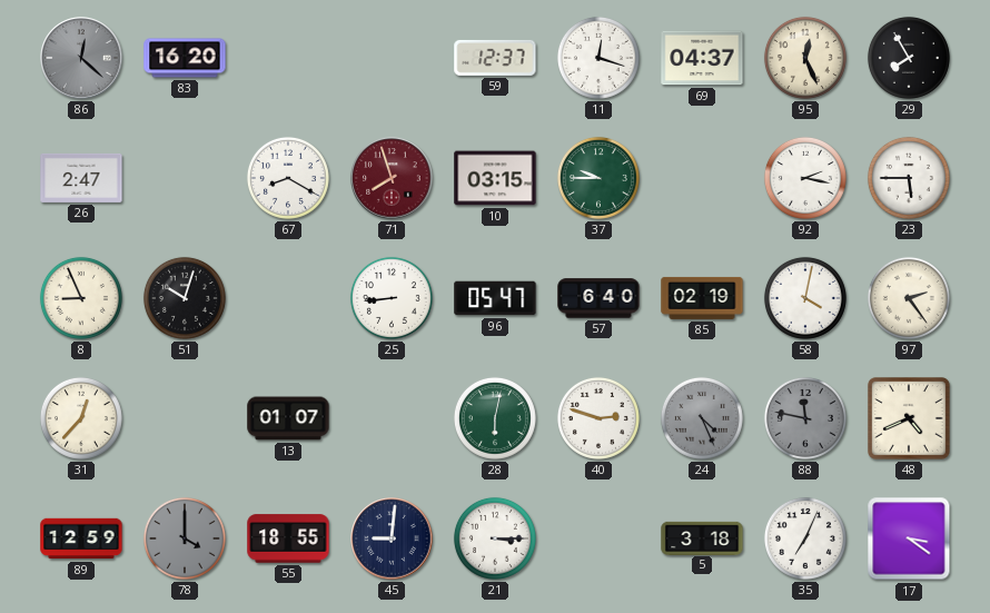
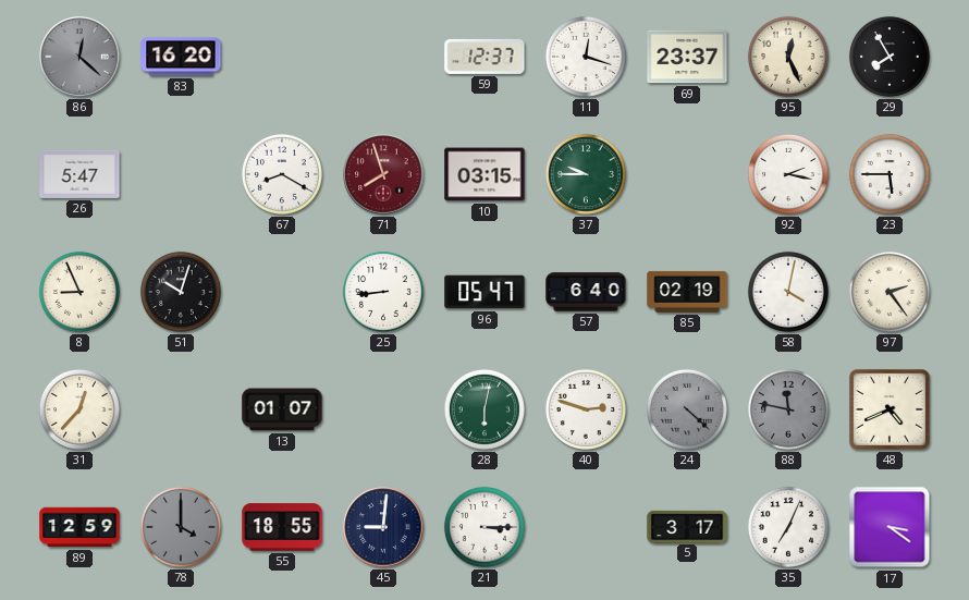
69: 04:37 -> 23:37 (687, 57)
26: 2:47 -> 5:47 (79, 174)
24: 4:26 -> 4:22 (687, 409)
5: 3:18 -> 3:17 (687, 526)
